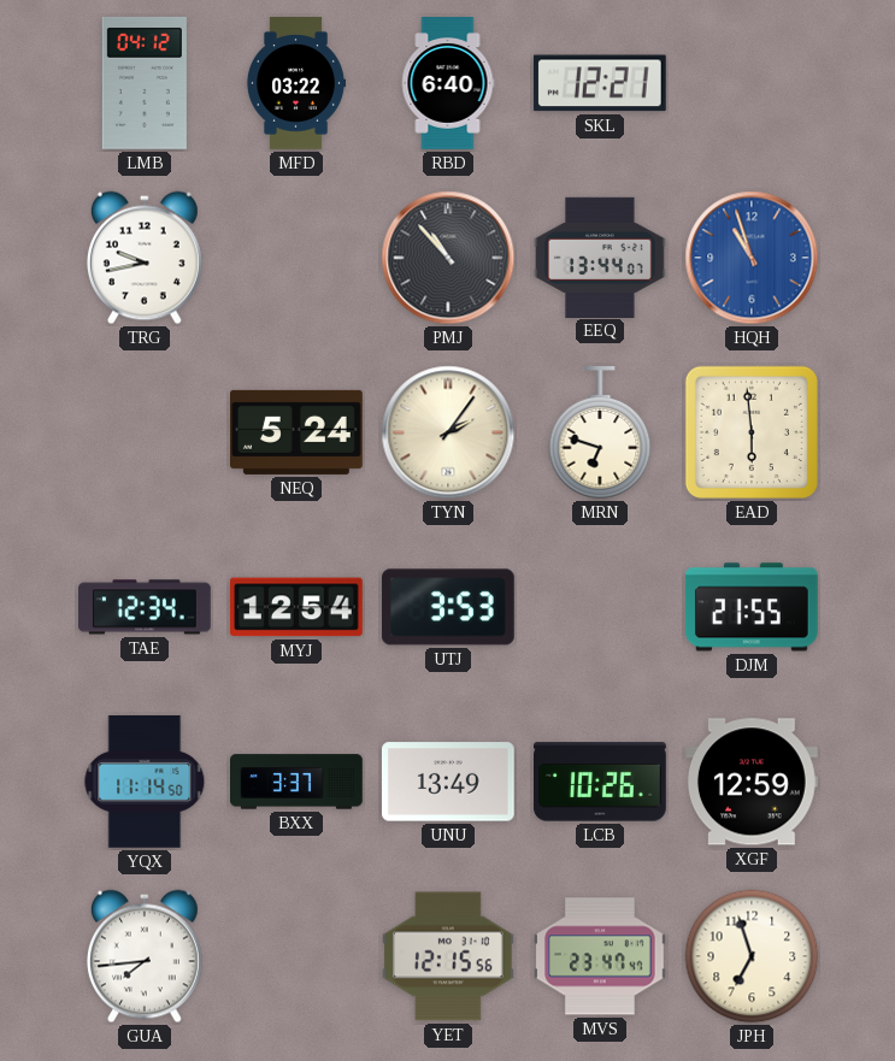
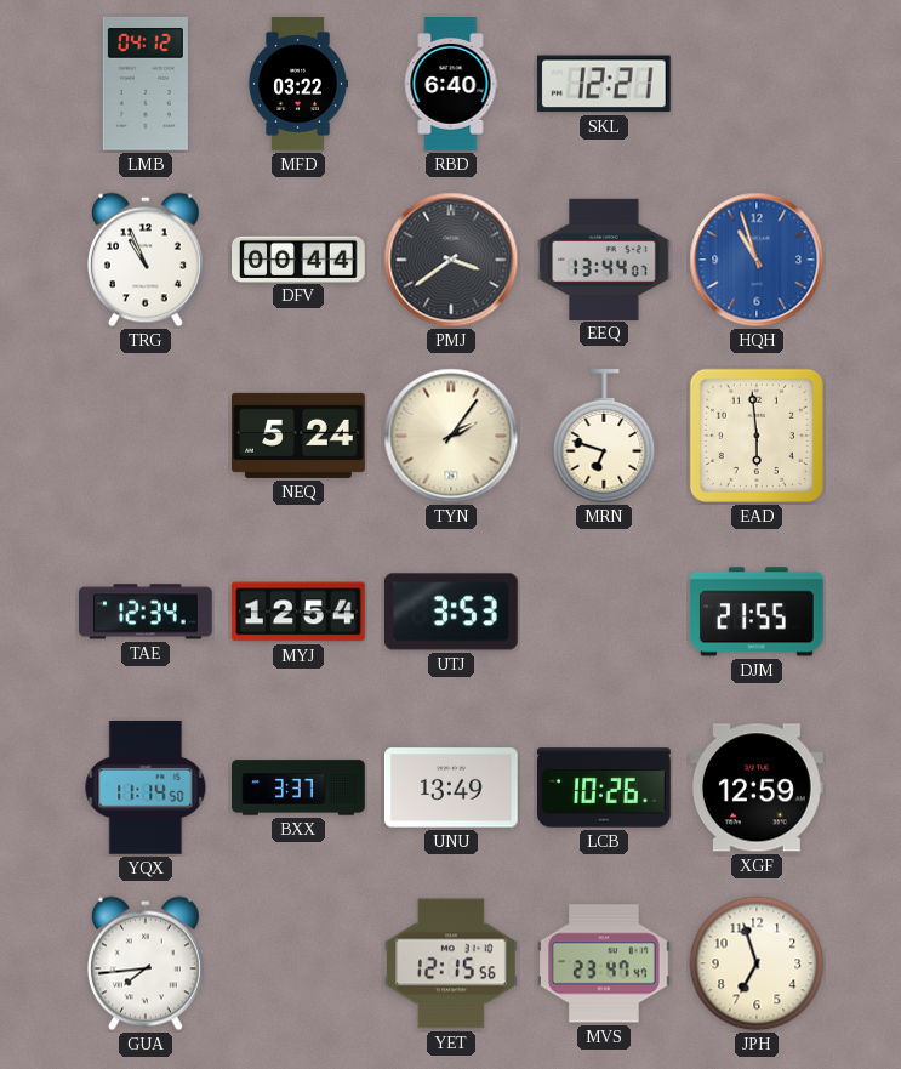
TRG: 9:43 -> 10:56 (146, 260)
DFV: none -> 00:44 (300, 258)
PMJ: 10:53 -> 3:39 (451, 260)
